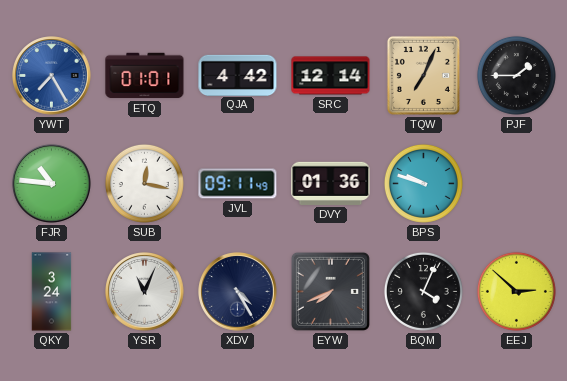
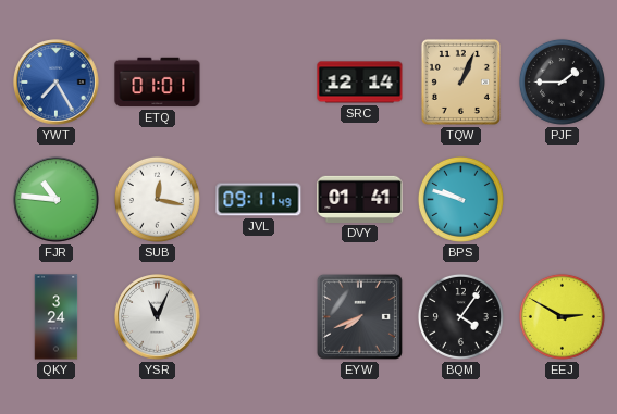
QJA: 4:42 -> none (238, 75)
TQW: 7:04 -> 1:04 (460, 81)
DVY: 01:36 -> 01:41 (360, 199)
XDV: 4:25 -> none (238, 292)
BQM: 4:04 -> 4:06 (460, 316)
EEJ: 2:52 -> 2:50 (562, 316)
